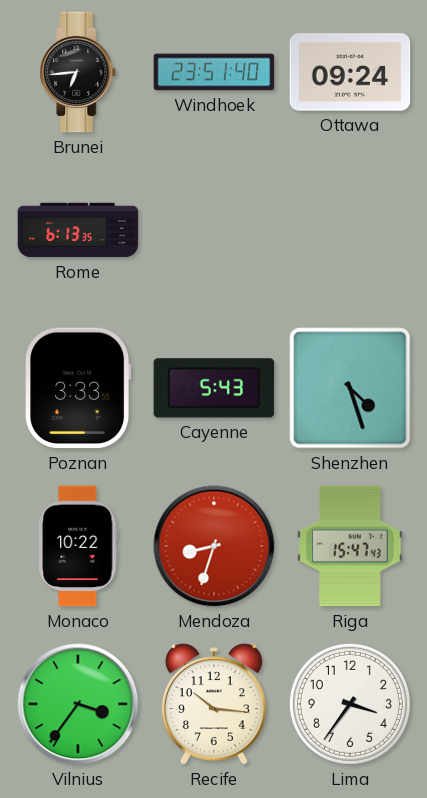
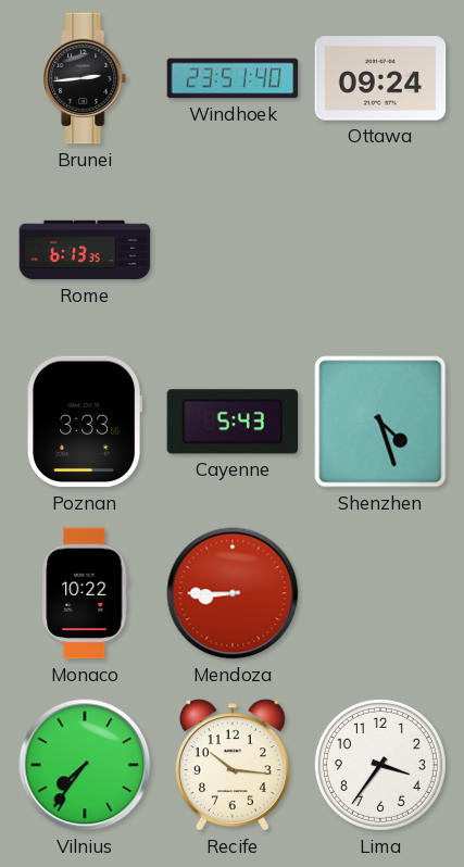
Brunei: 6:44 -> 2:44 (85, 78)
Mendoza: 8:33 -> 8:45 (233, 593)
Riga: 15:47 -> none (350, 546)
Vilnius: 3:36 -> 7:36 (85, 765)
